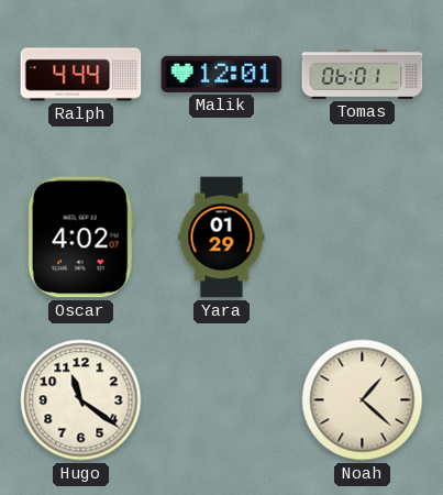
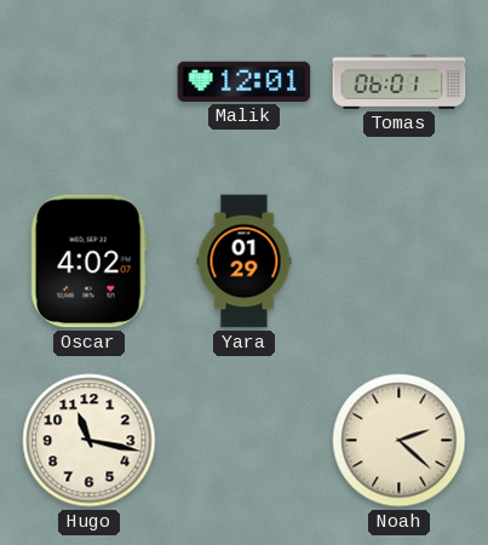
Ralph: 4:44 -> none (81, 75)
Hugo: 11:21 -> 11:17 (90, 441)
Noah: 1:22 -> 2:22 (400, 441)
